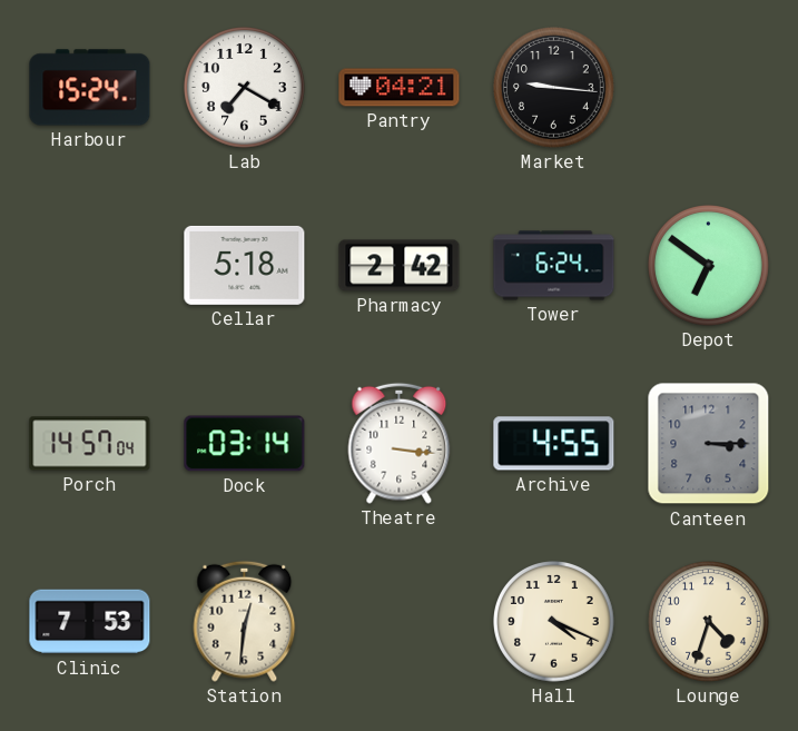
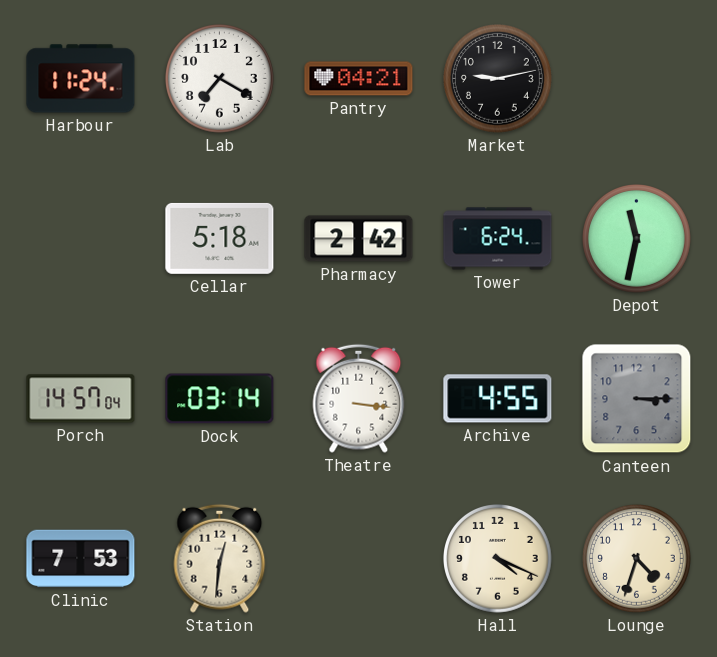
Harbour: 15:24 -> 11:24 (81, 79)
Market: 9:16 -> 9:13 (498, 79)
Depot: 6:51 -> 11:32 (637, 239)
